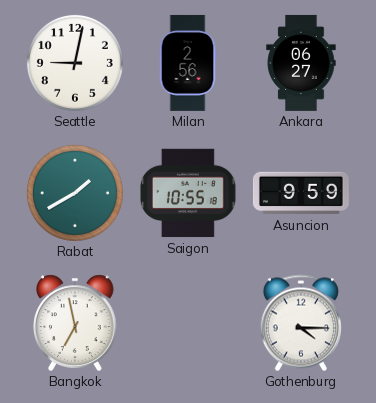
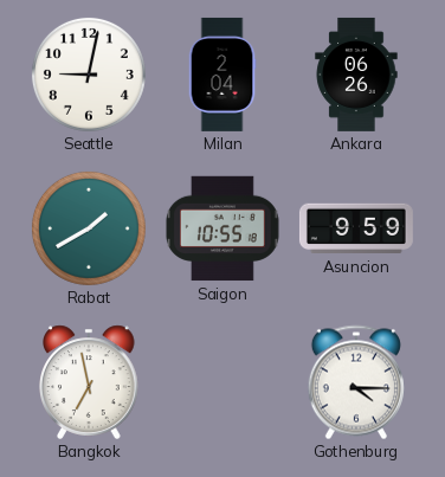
Milan: 2:56 -> 2:04 (222, 75)
Ankara: 06:27 -> 06:26 (356, 75)
